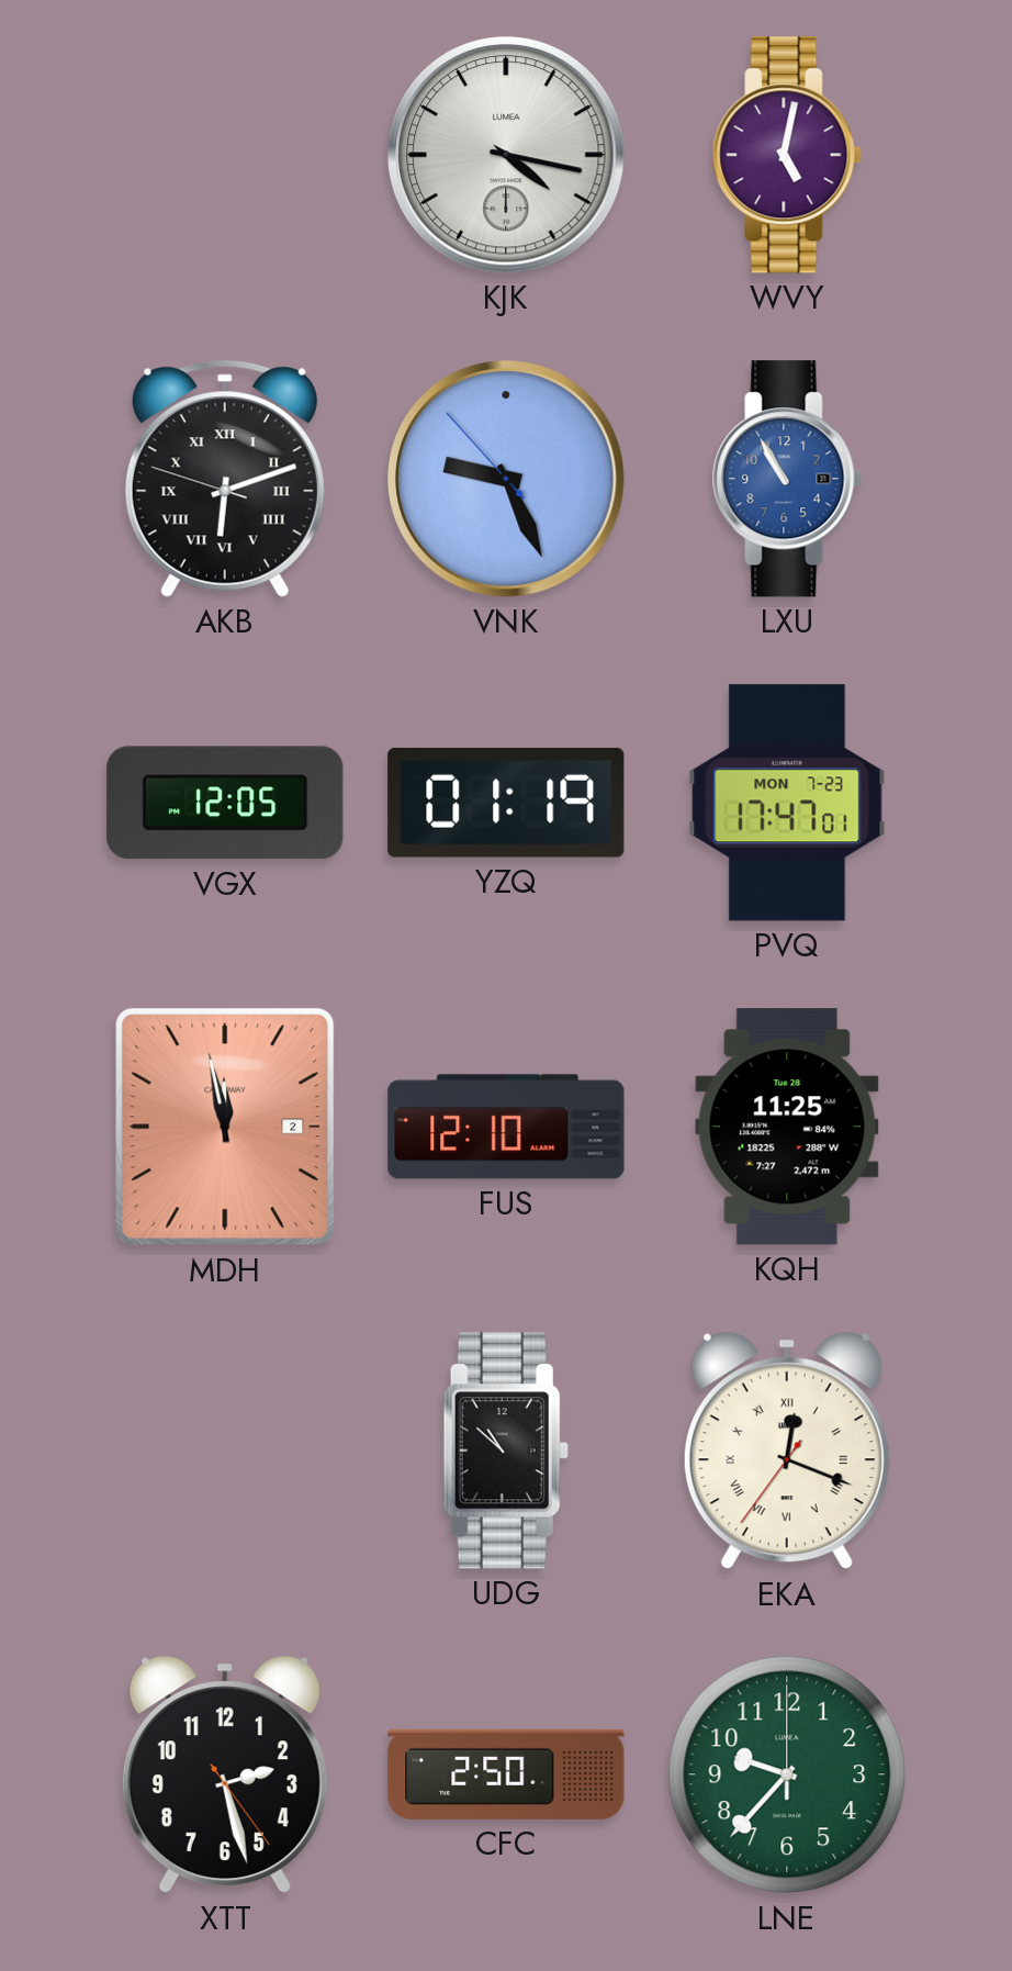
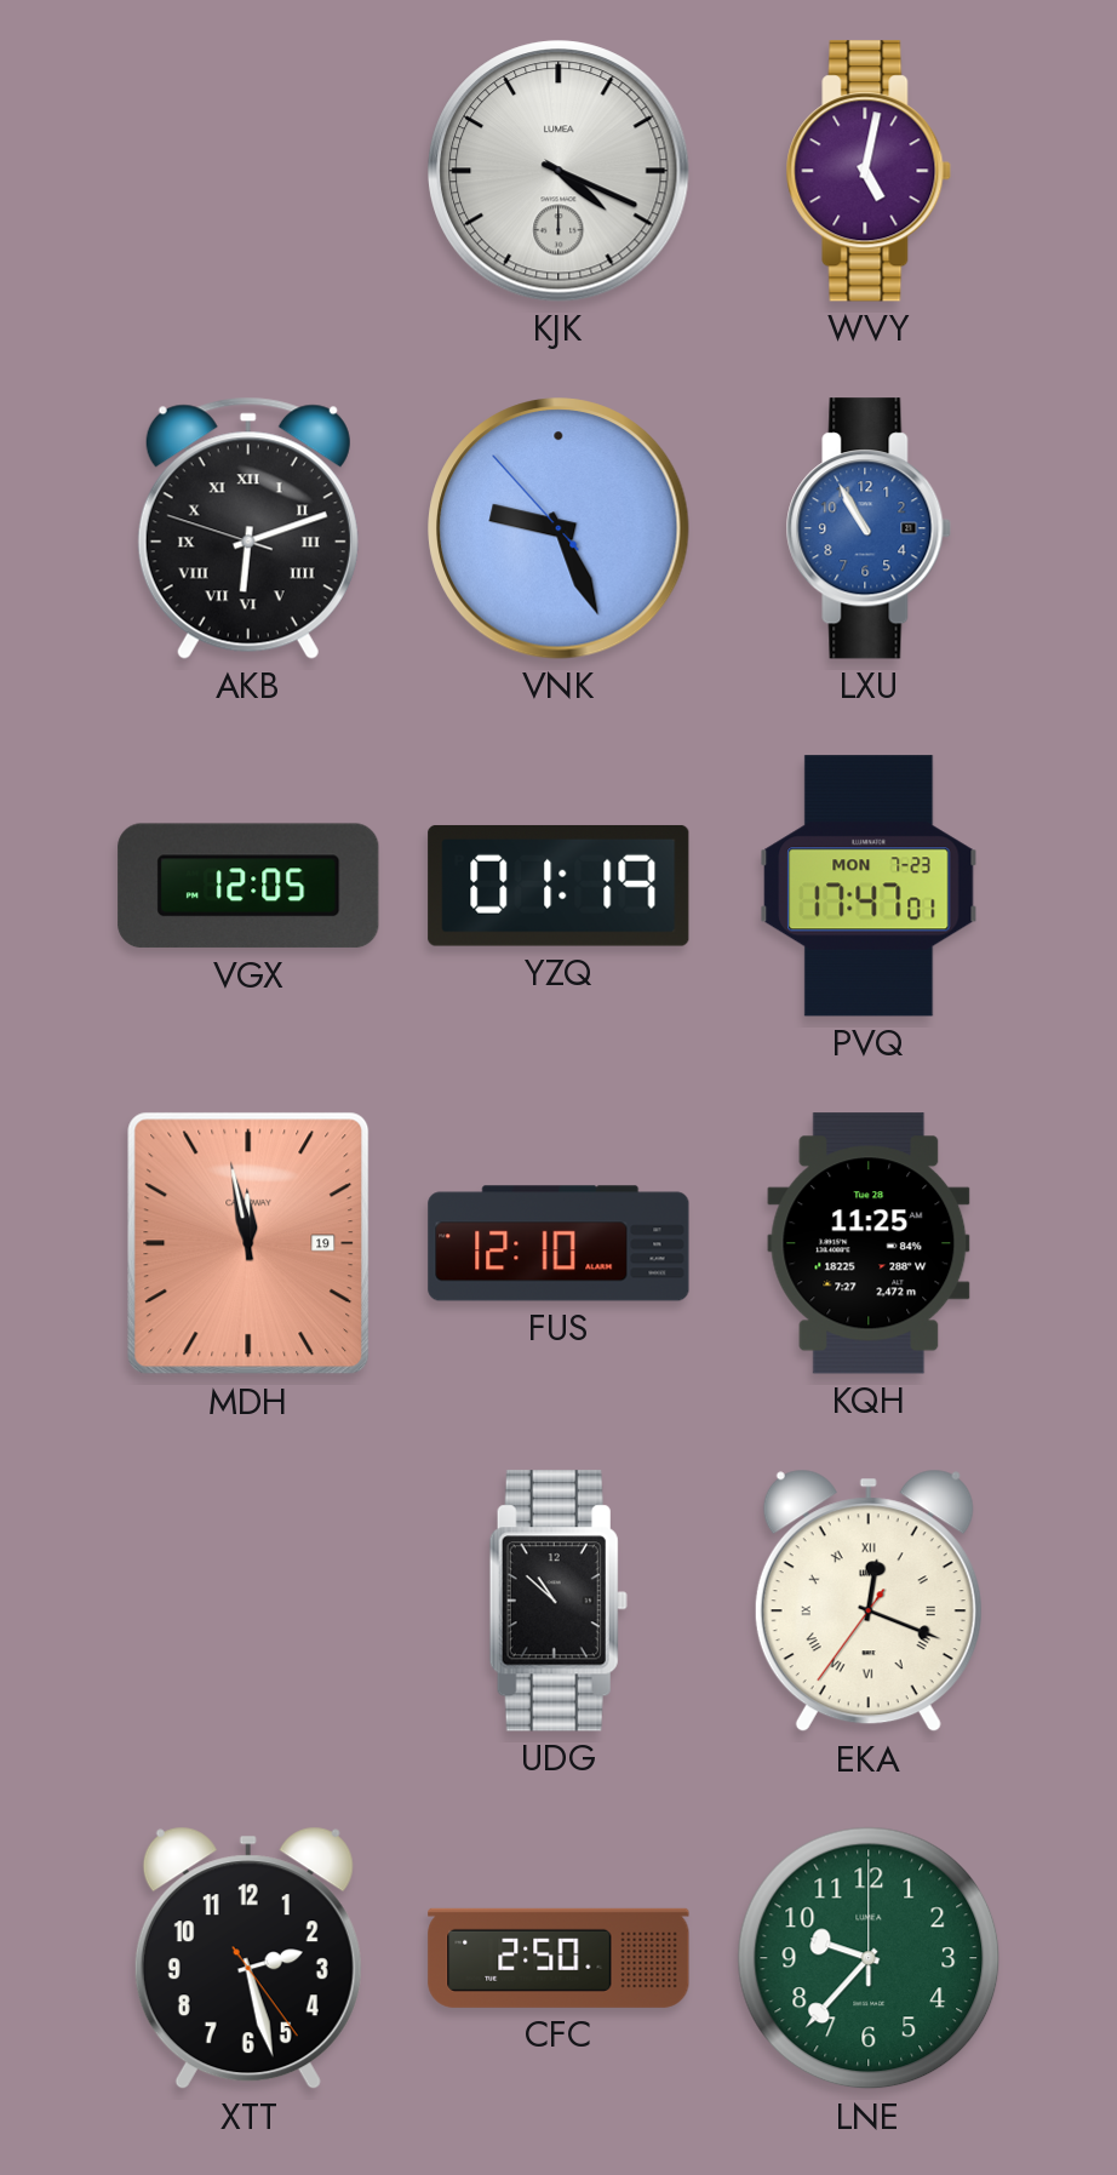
KJK: 4:17 -> 4:19 (558, 171)
MDH date: 2 -> 19 (248, 1243)
